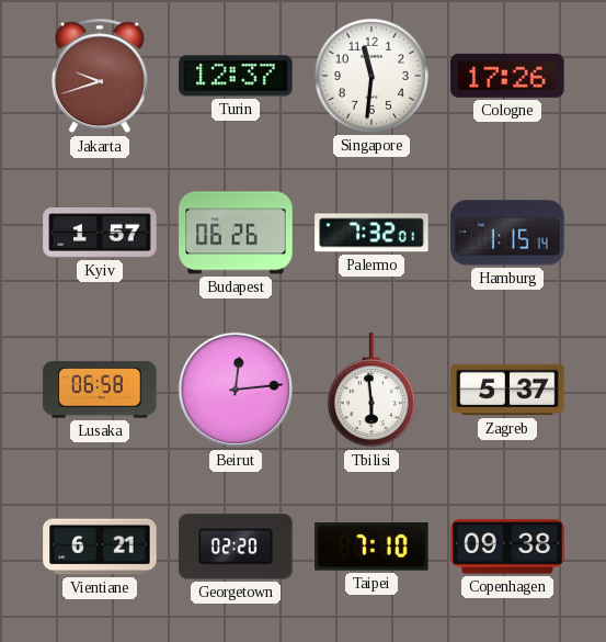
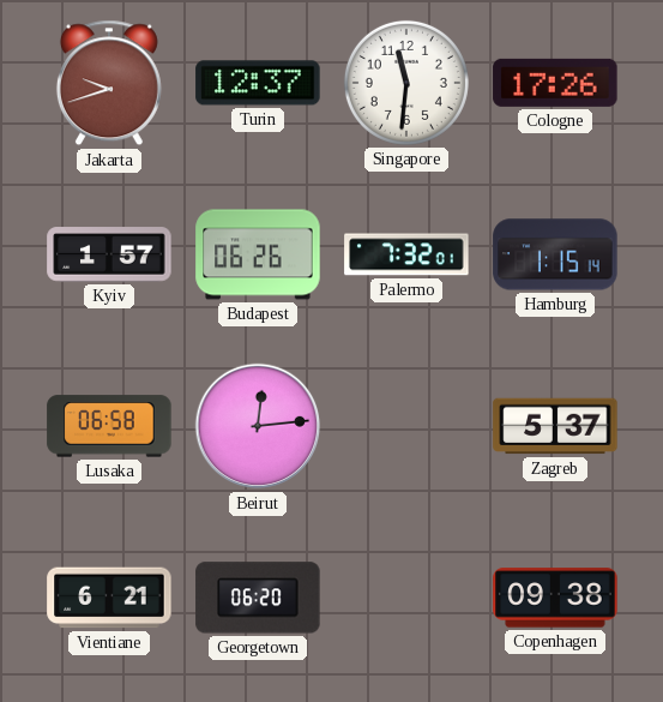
Tbilisi: 5:59 -> none (371, 391)
Georgetown: 02:20 -> 06:20 (258, 598)
Taipei: 7:10 -> none (371, 547)
